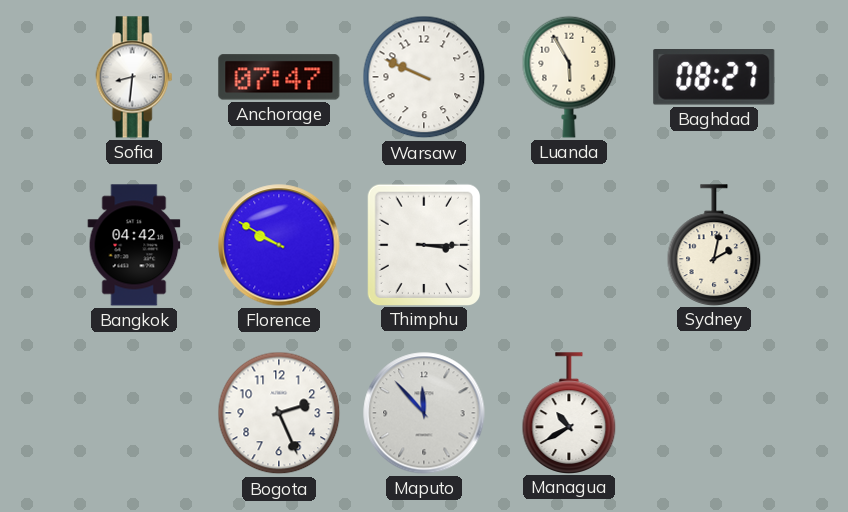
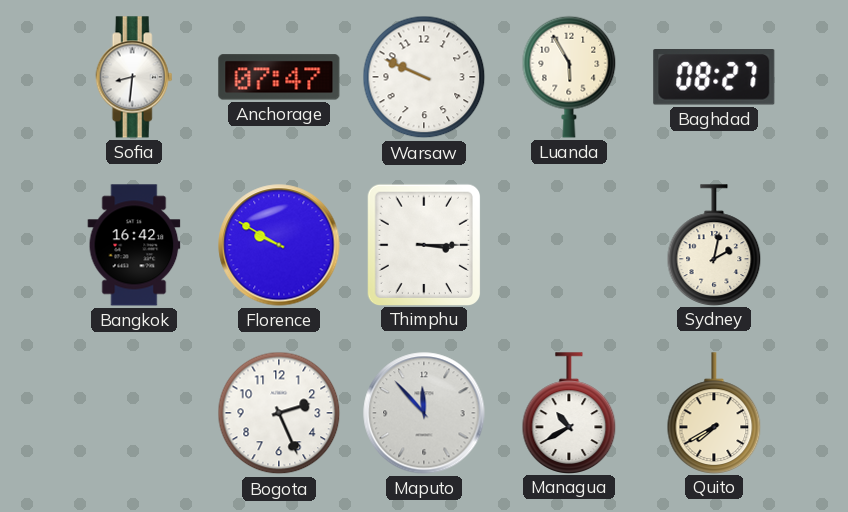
Bangkok: 04:42 -> 16:42 (134, 245)
Quito: none -> 7:40 (714, 413)
